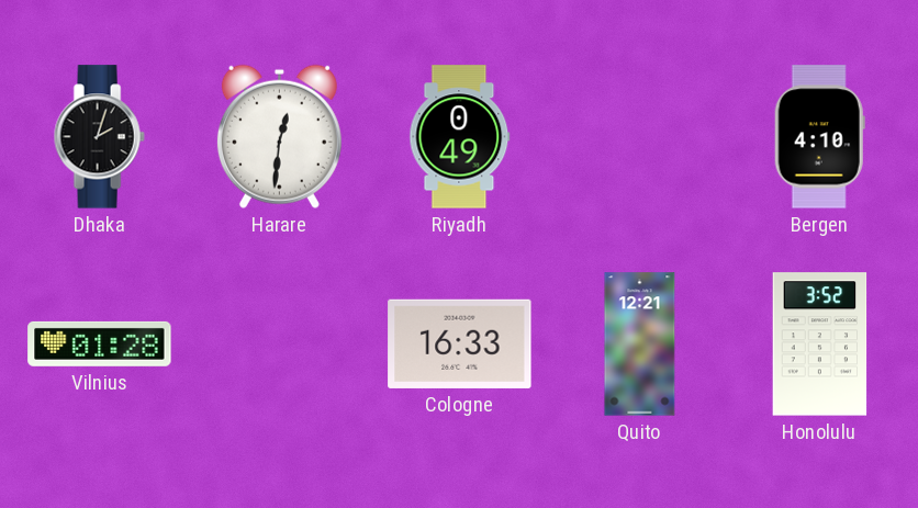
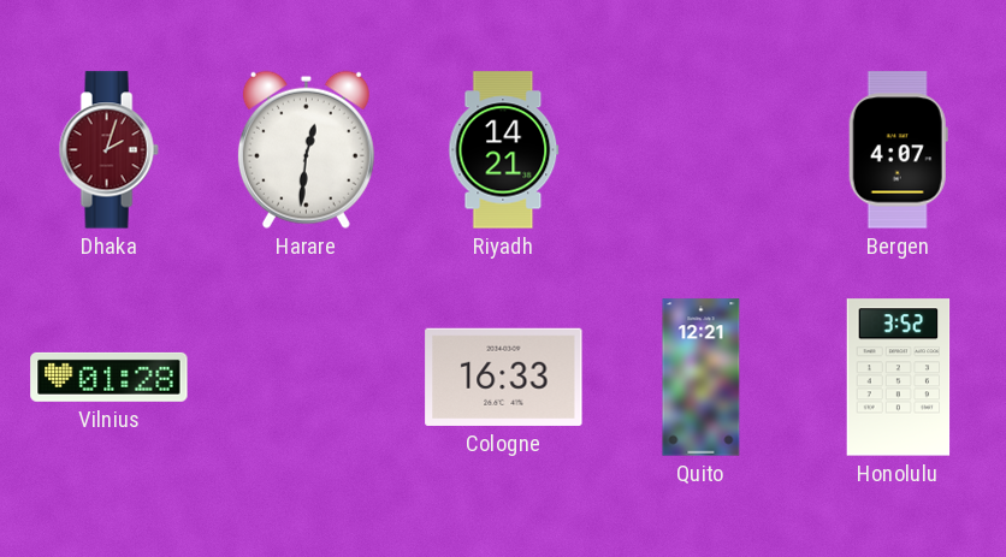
Dhaka dial: black -> burgundy (108, 150)
Riyadh: 0:49 -> 14:21 (504, 150)
Bergen: 4:10 -> 4:07 (898, 150)
